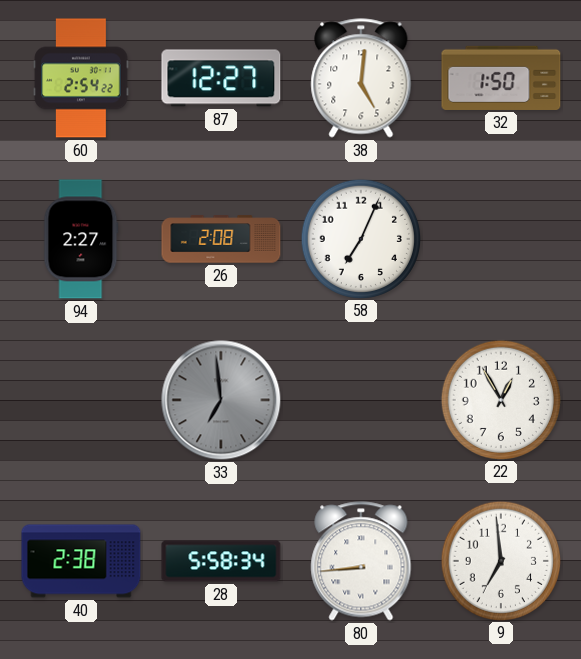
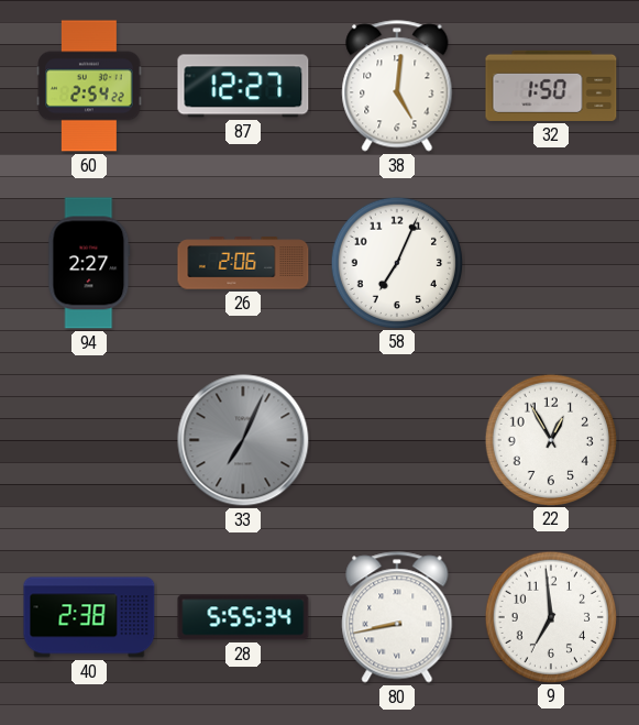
26: 2:08 -> 2:06 (243, 263)
33: 6:59 -> 7:04 (243, 440)
28: 5:58 -> 5:55 (243, 617)
80: 8:44 -> 8:43 (397, 617)
